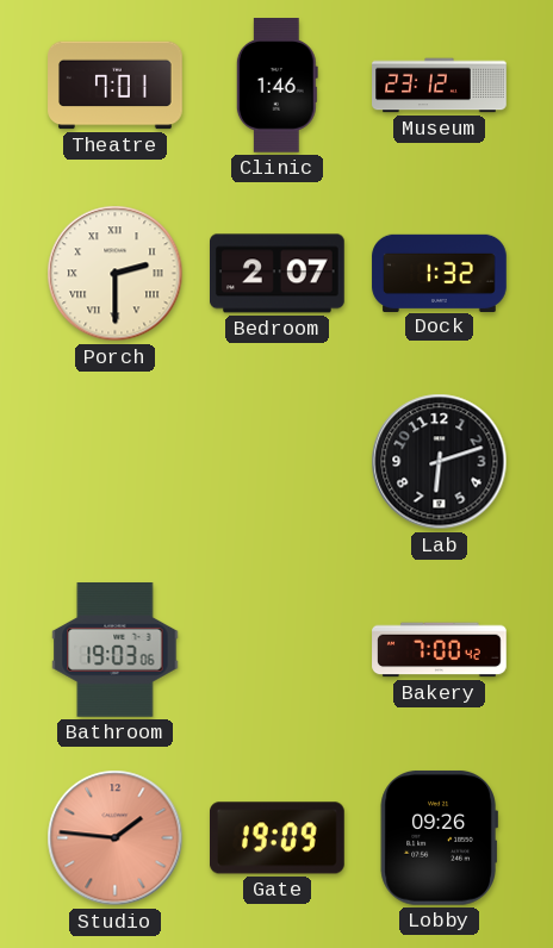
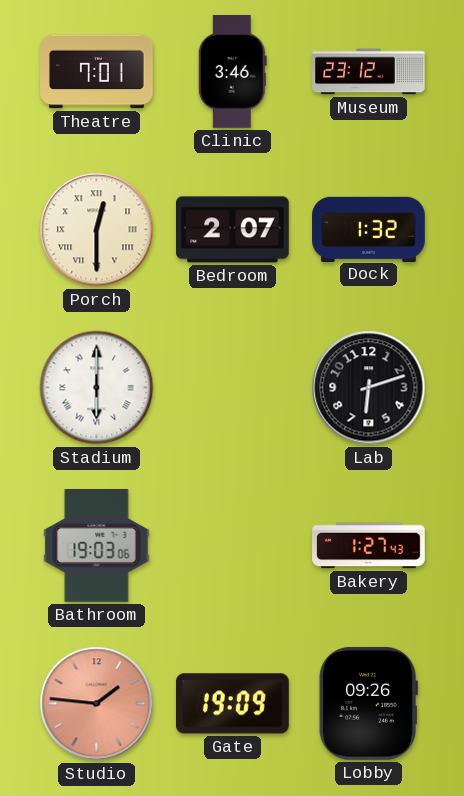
Clinic: 1:46 -> 3:46 (232, 72)
Porch: 2:30 -> 12:30 (97, 230)
Stadium: none -> 6:00 (97, 388)
Bakery: 7:00 -> 1:27 (369, 546)
